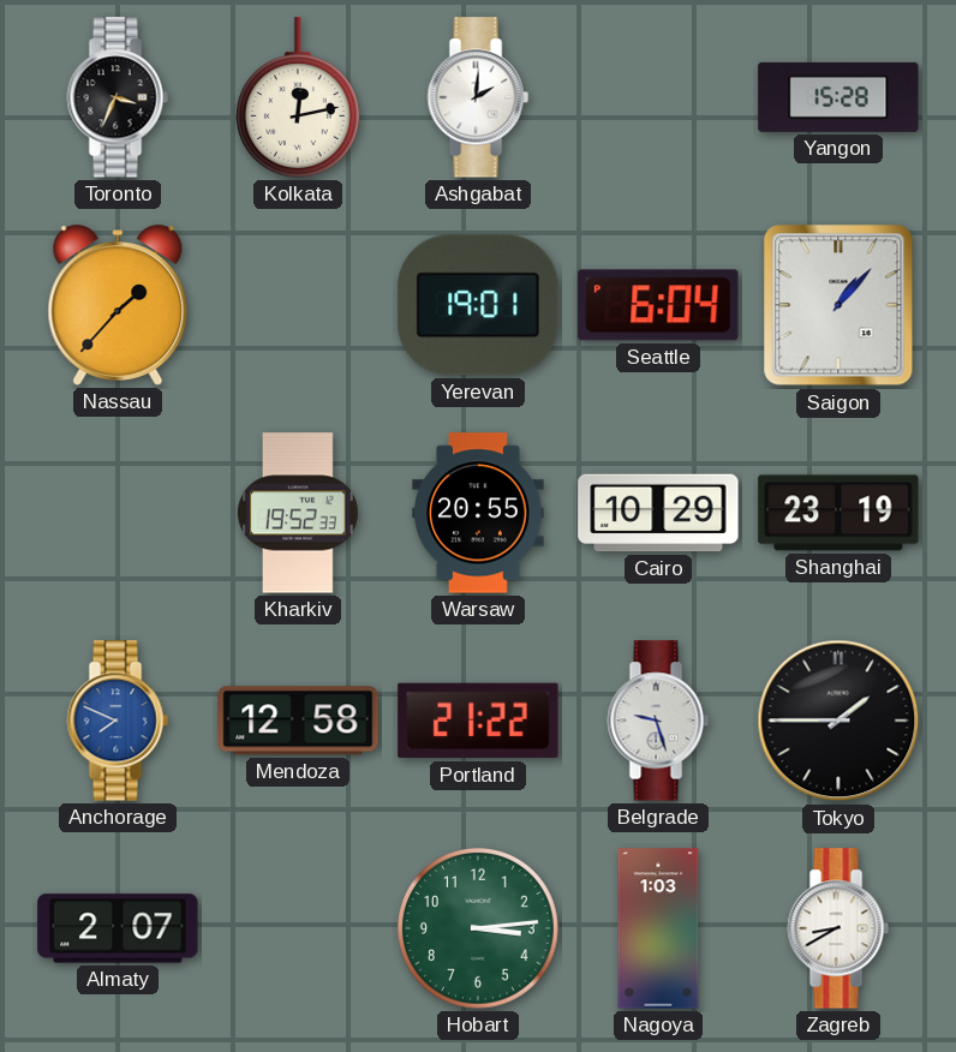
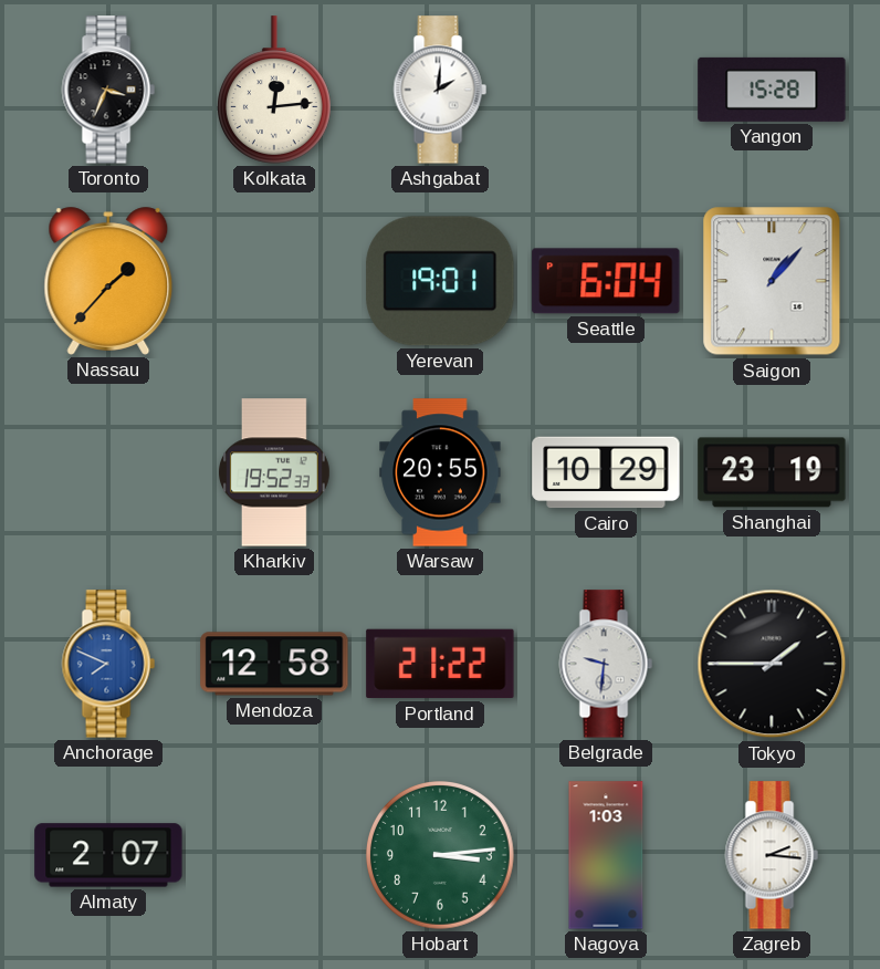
Kolkata: 12:13 -> 12:14 (274, 90)
Belgrade: 9:27 -> 9:31 (606, 664)
Zagreb: 8:40 -> 2:16 (772, 855)
